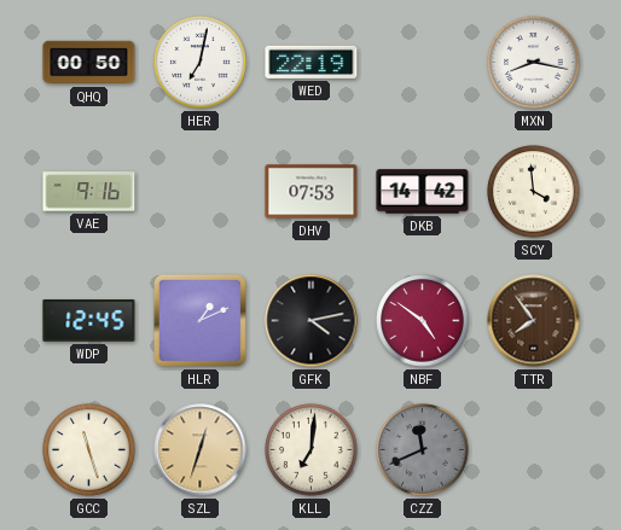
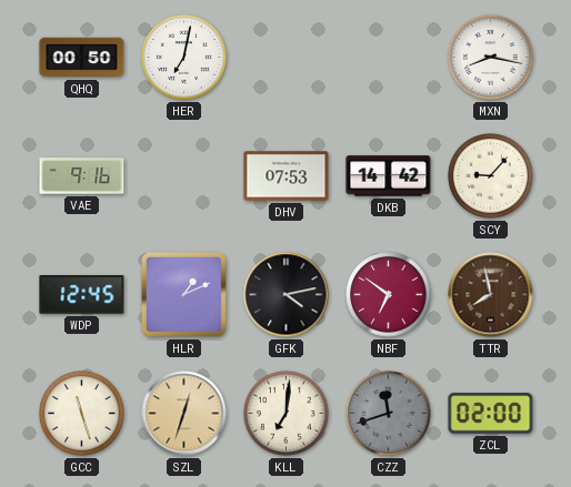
WED: 22:19 -> none (312, 62)
SCY: 3:59 -> 9:07 (491, 176)
NBF: 4:51 -> 6:51 (389, 295)
TTR: 7:54 -> 7:58 (491, 295)
CZZ: 11:41 -> 11:42 (389, 414)
ZCL: none -> 02:00 (491, 414)
